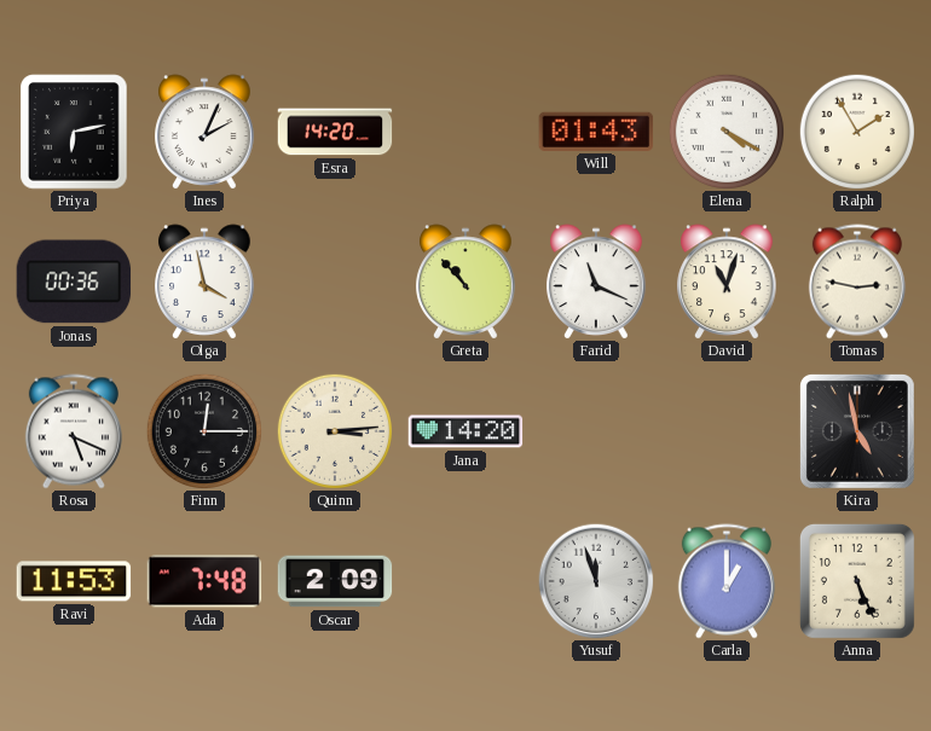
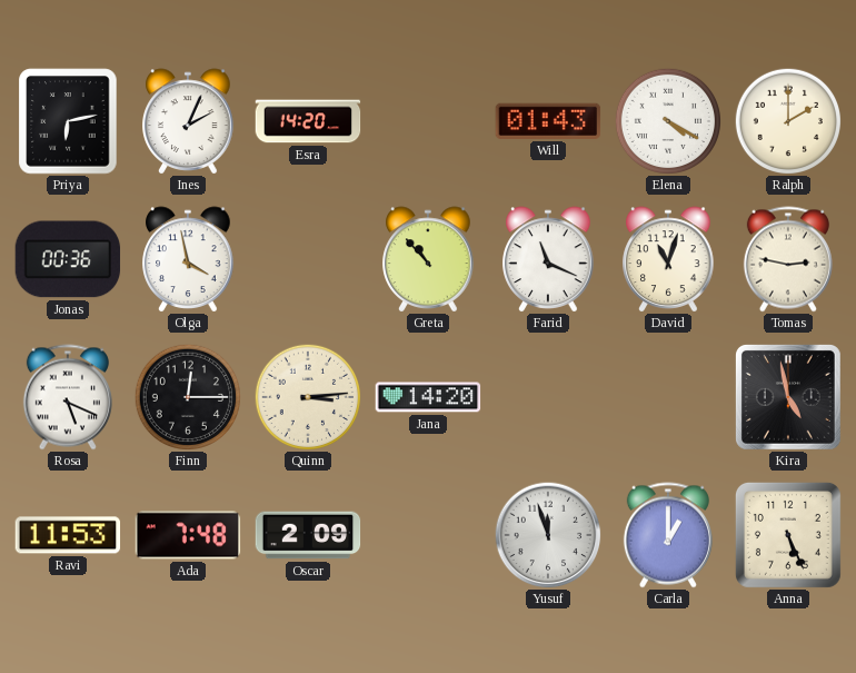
Ralph: 1:55 -> 2:00 (787, 120)
